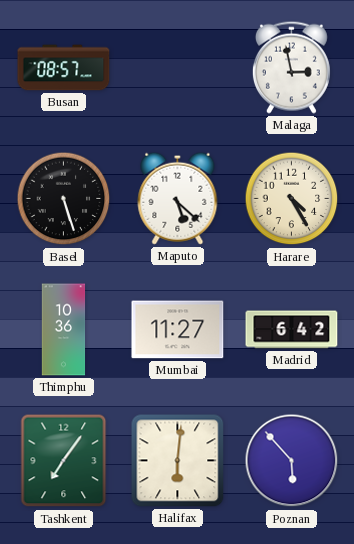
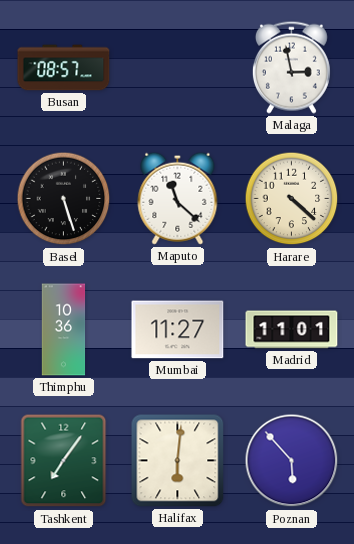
Maputo: 5:22 -> 11:22 (178, 198)
Harare: 4:25 -> 4:22 (292, 199)
Madrid: 6:42 -> 11:01 (292, 330)
